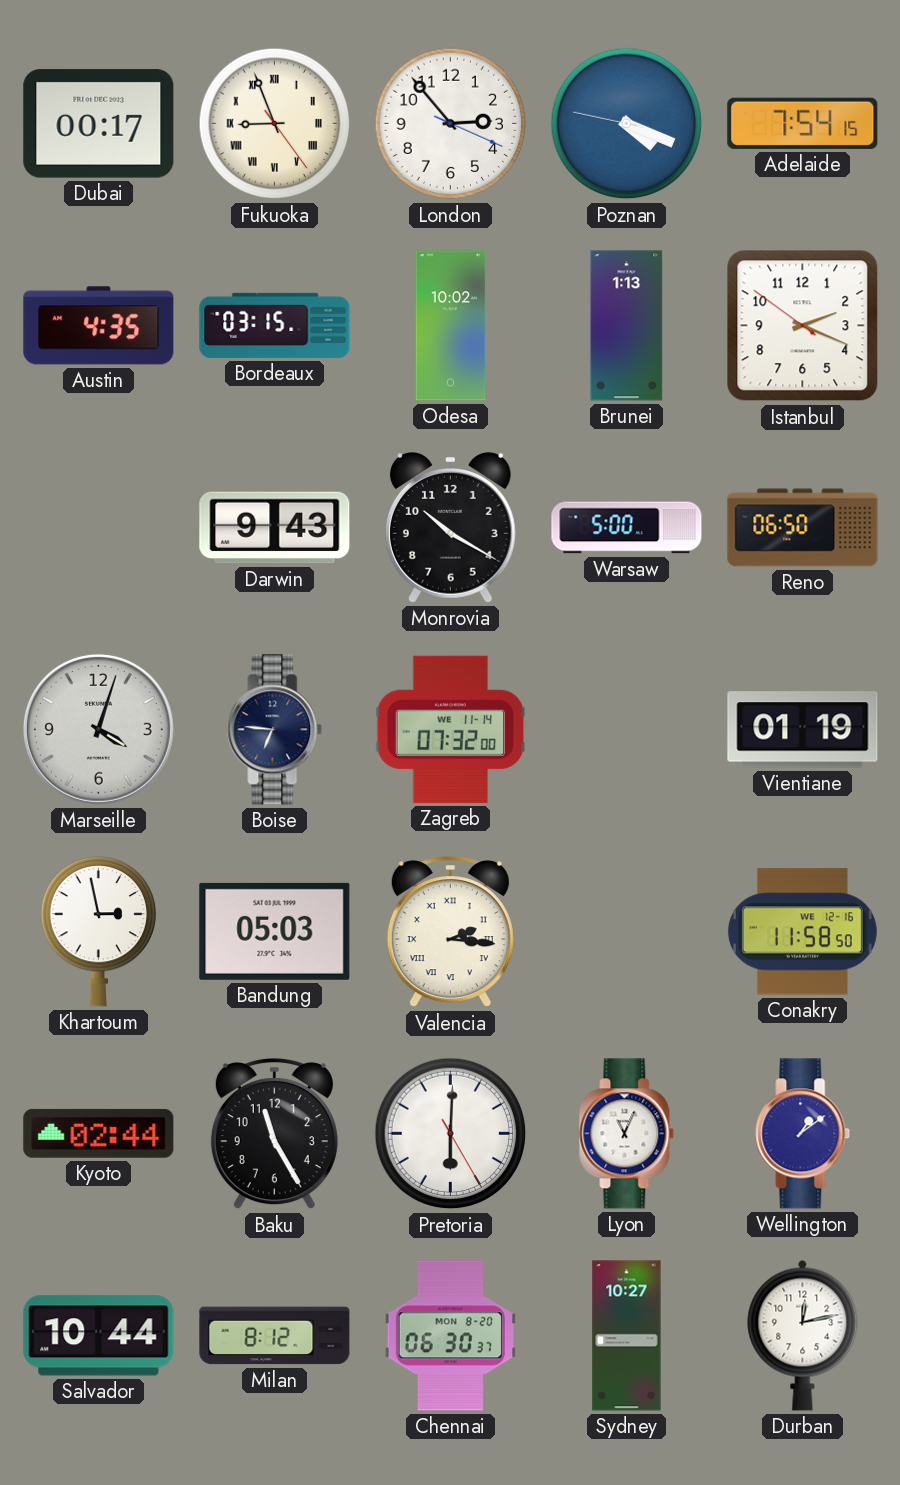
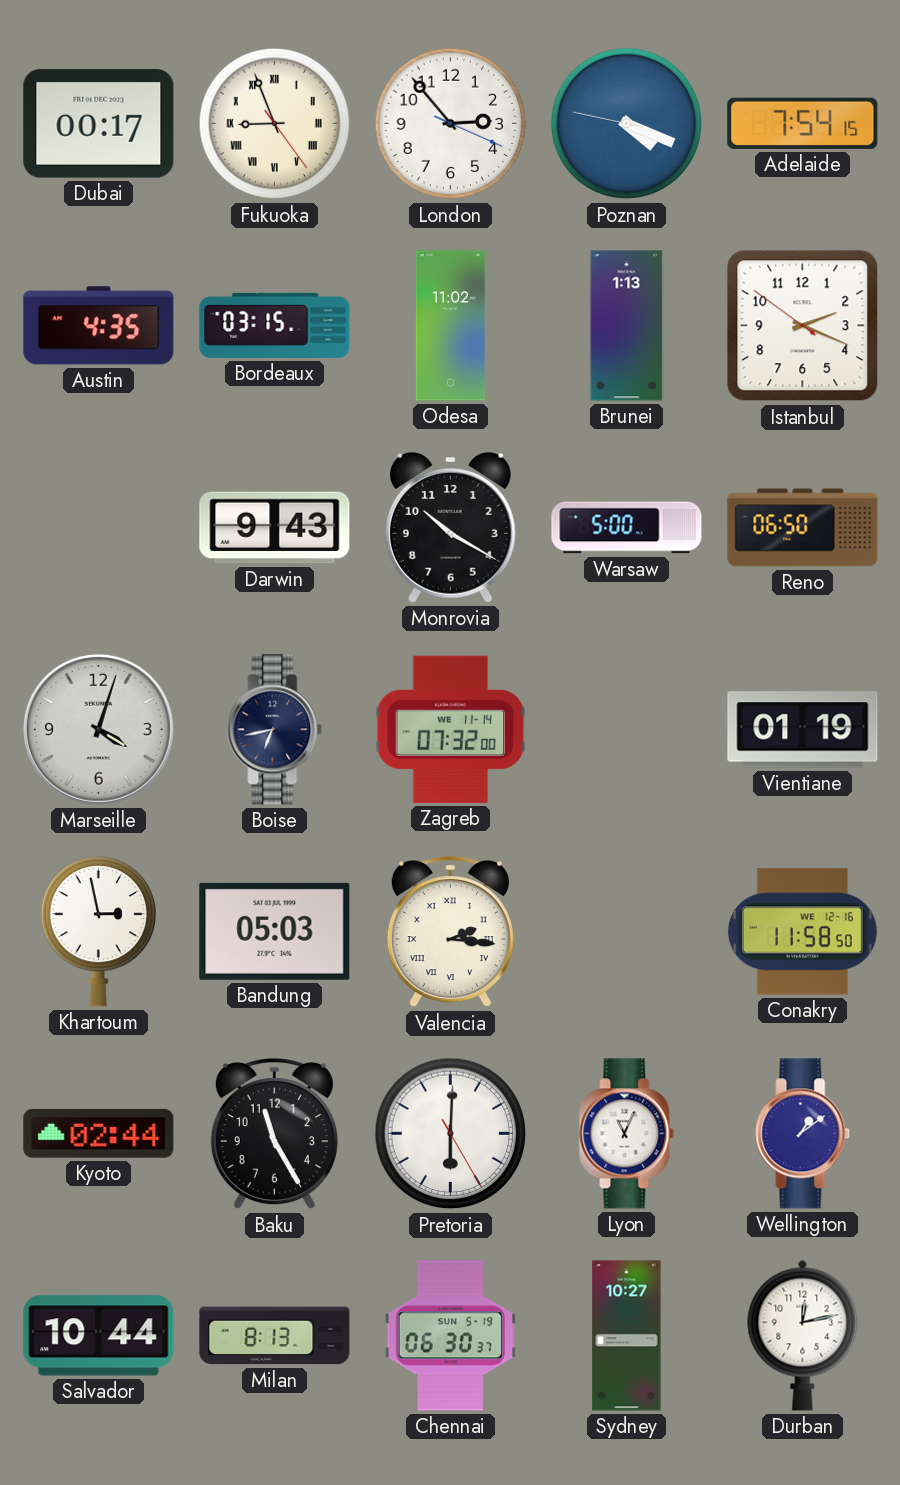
Odesa: 10:02 -> 11:02 (451, 326)
Boise: 6:46 -> 6:43 (275, 730)
Milan: 8:12 -> 8:13 (275, 1336)
Chennai date: MON 8-20 -> SUN 5-19 (450, 1336)
